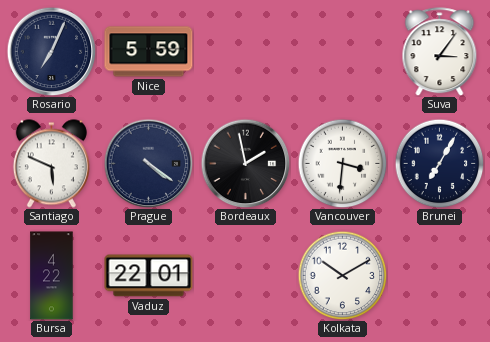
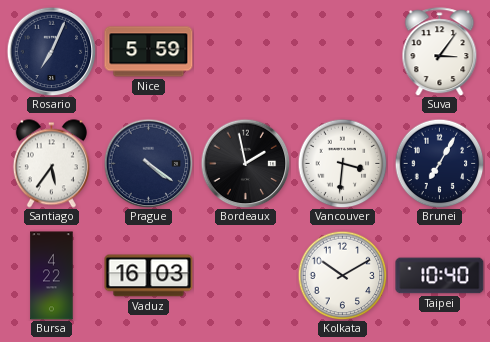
Santiago: 5:49 -> 5:36 (51, 164)
Vaduz: 22:01 -> 16:03 (149, 276)
Taipei: none -> 10:40 (440, 276)
